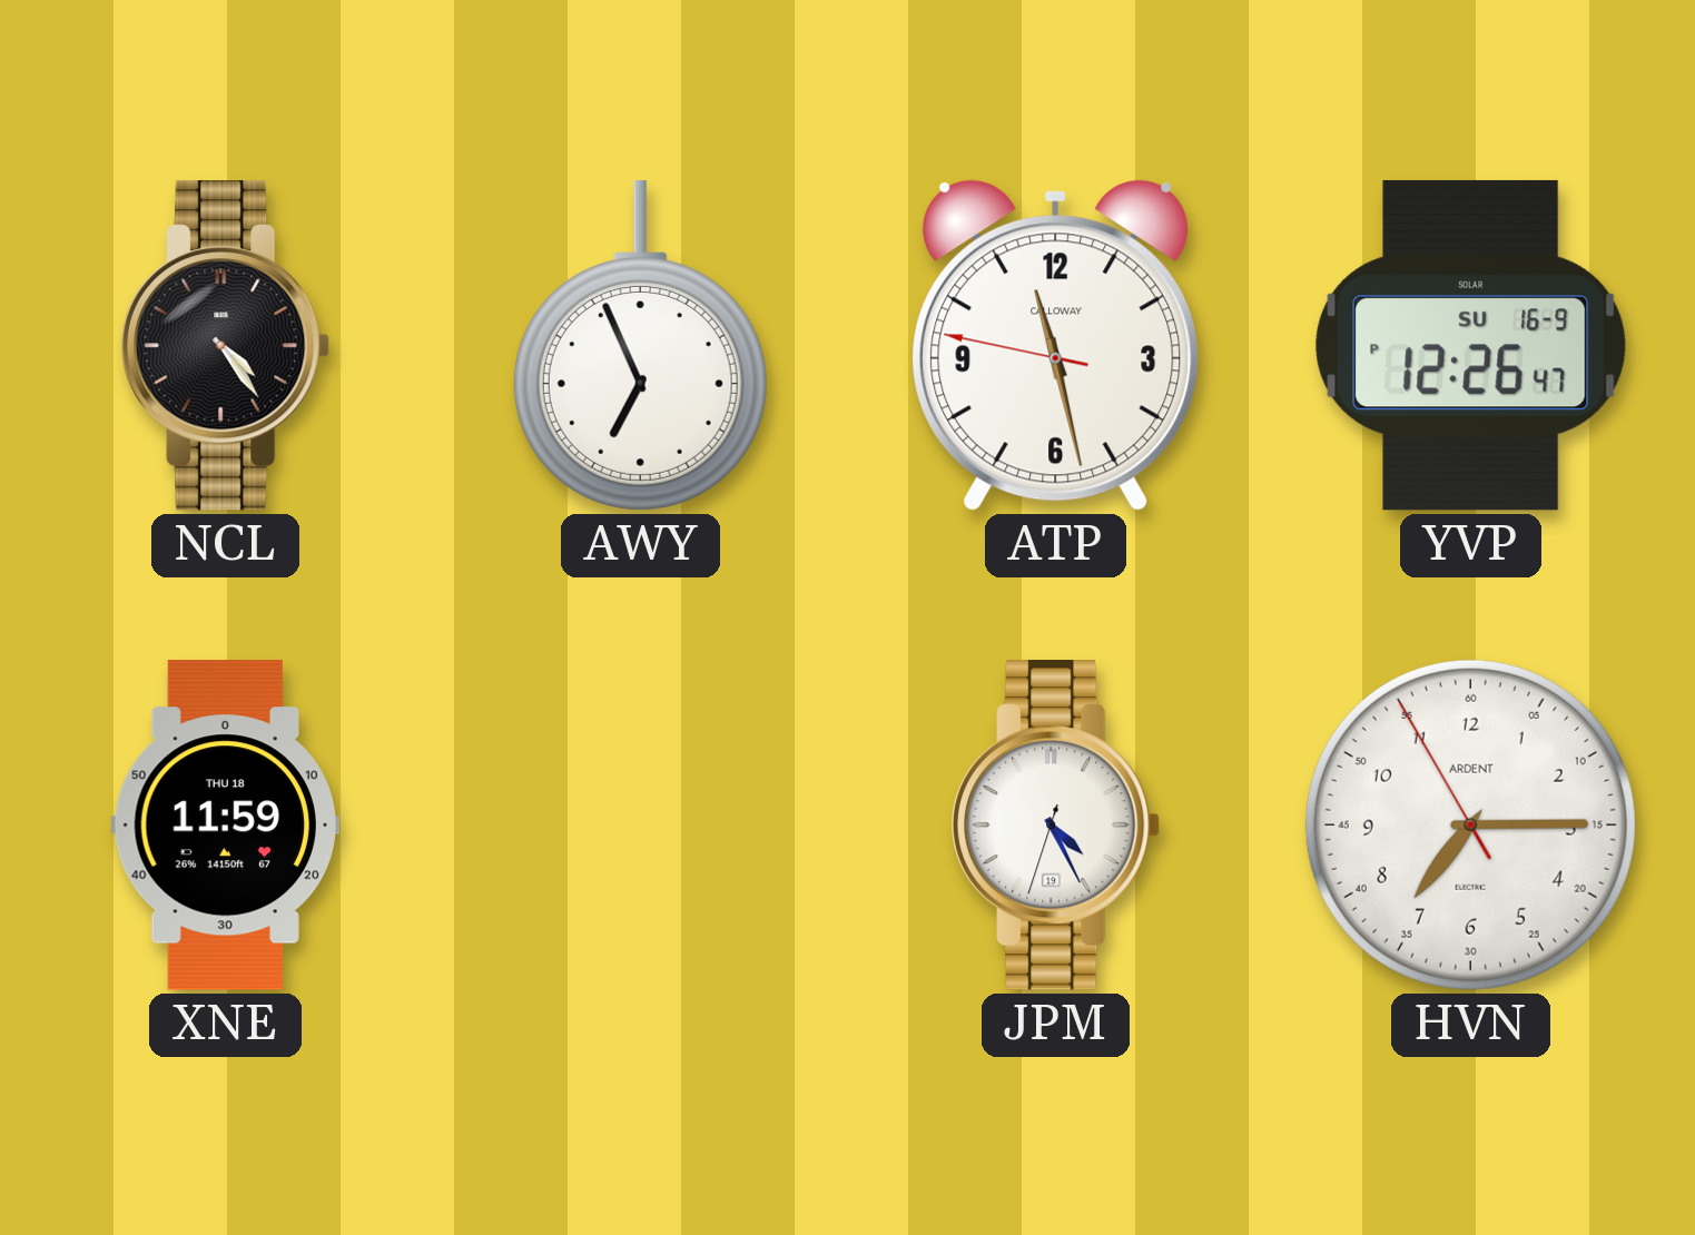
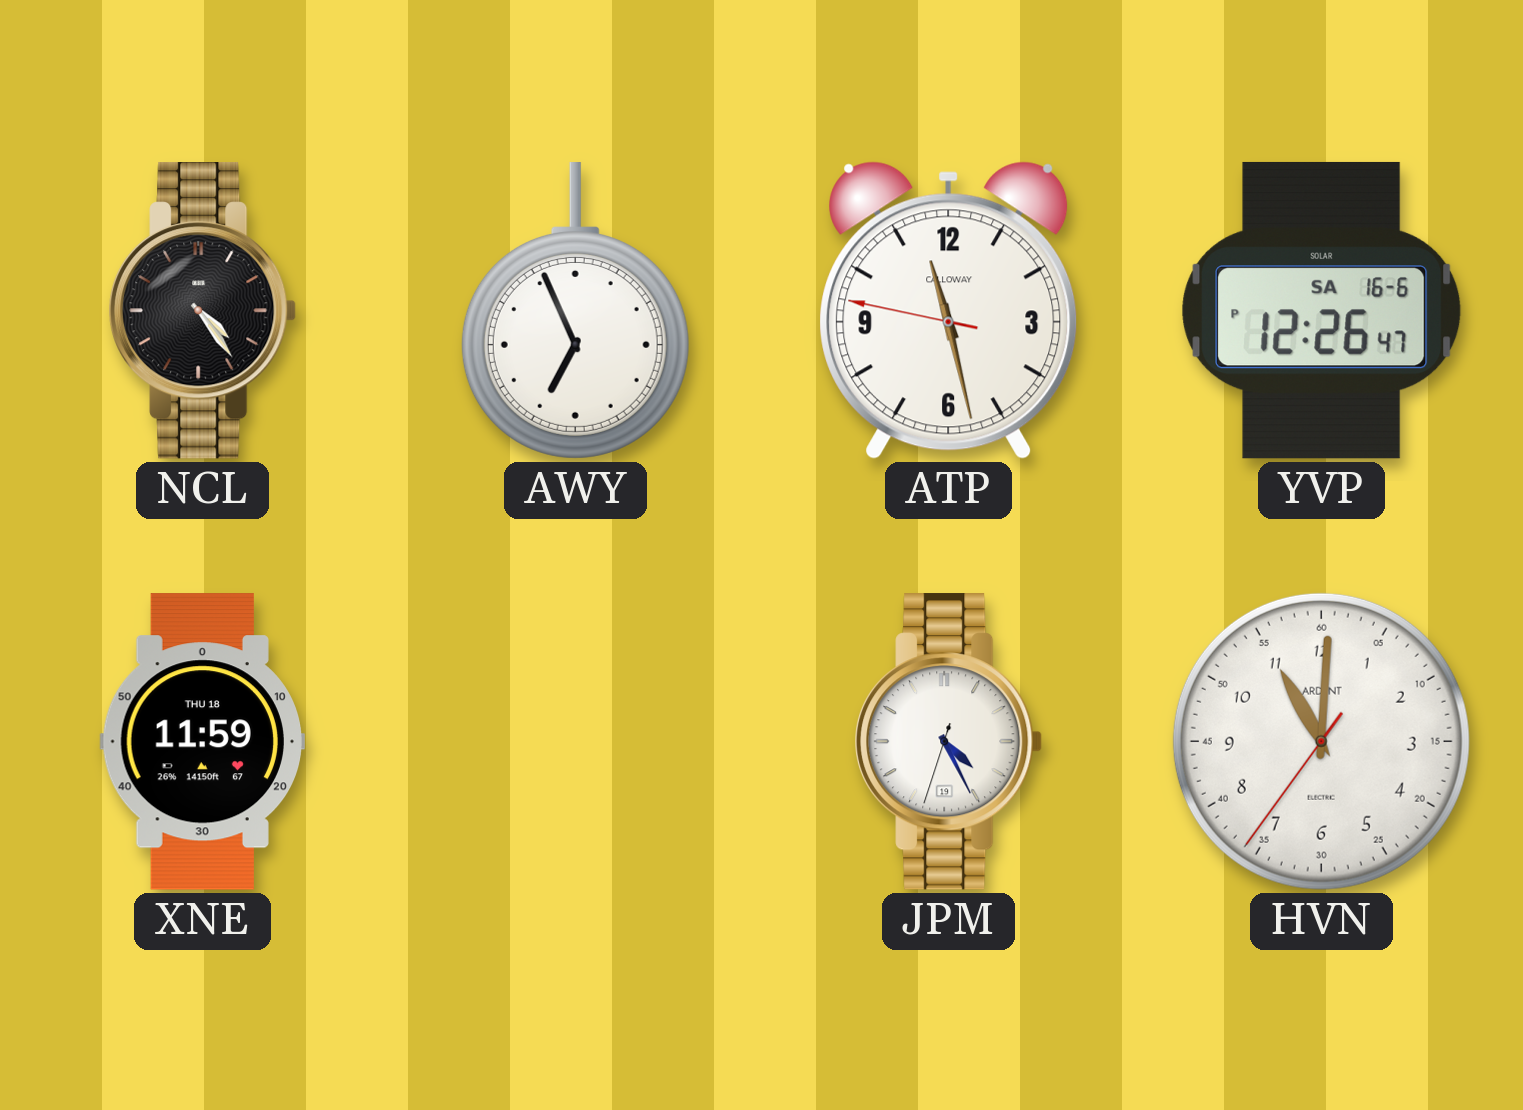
YVP date: SU 16-9 -> SA 16-6 (1322, 310)
HVN: 7:14 -> 11:00 (1321, 741)
